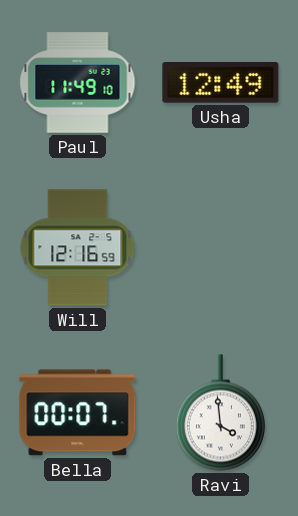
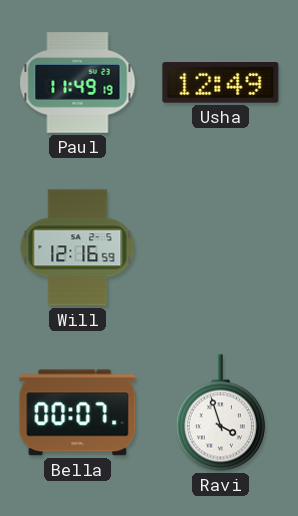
Paul: 11:49:10 -> 11:49:19 (78, 83)
Ravi: 3:59 -> 3:57 (220, 413)
